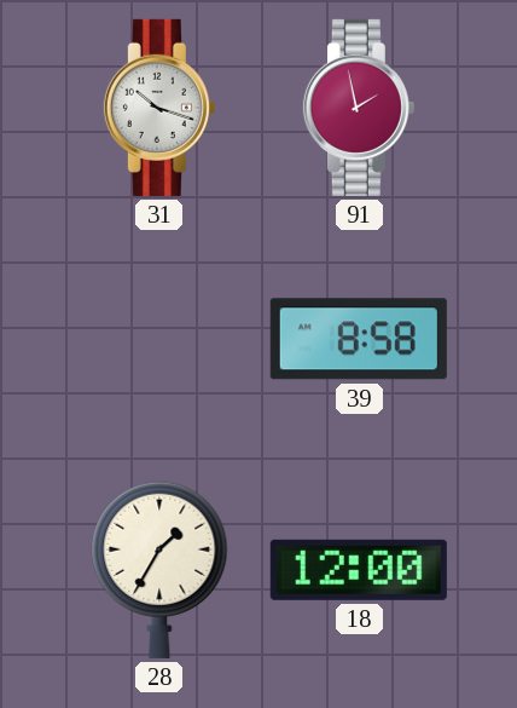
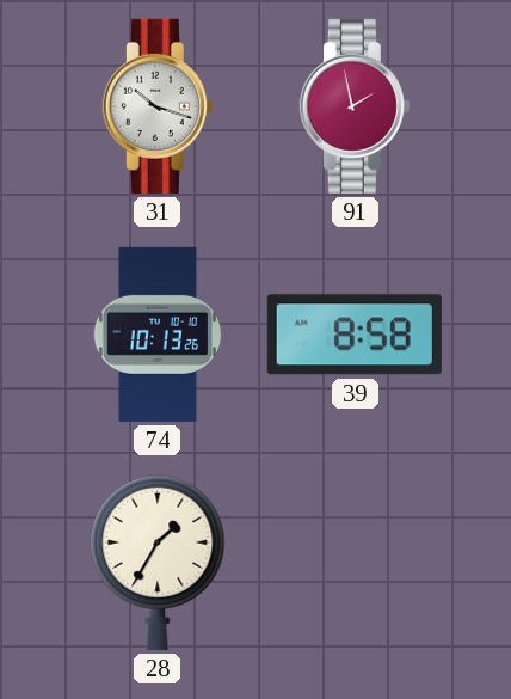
74: none -> 10:13 (158, 335)
18: 12:00 -> none (359, 570)
